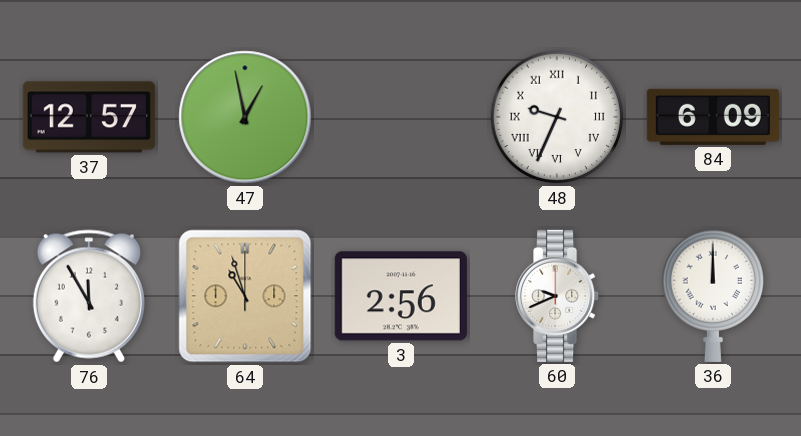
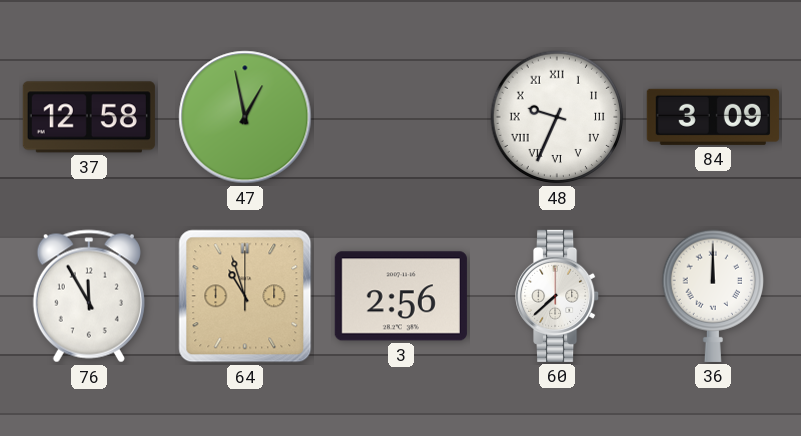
37: 12:57 -> 12:58 (89, 117)
84: 6:09 -> 3:09 (713, 117)
60: 9:41 -> 7:38 (558, 296)
